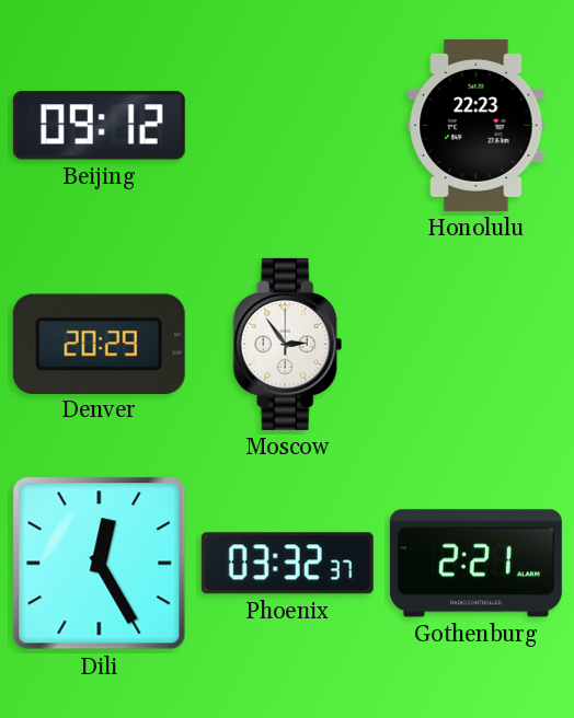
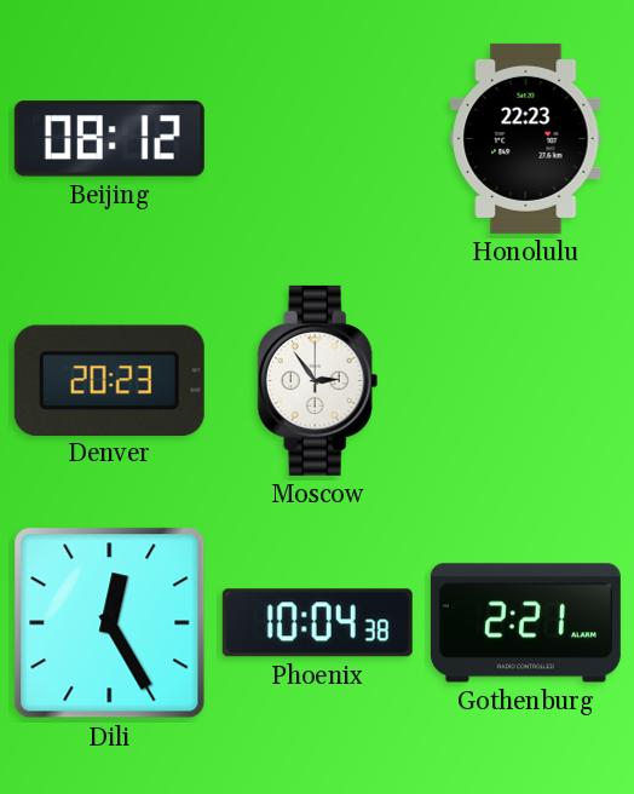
Beijing: 09:12 -> 08:12 (109, 139)
Denver: 20:29 -> 20:23 (109, 380)
Phoenix: 03:32 -> 10:04 (317, 623)
